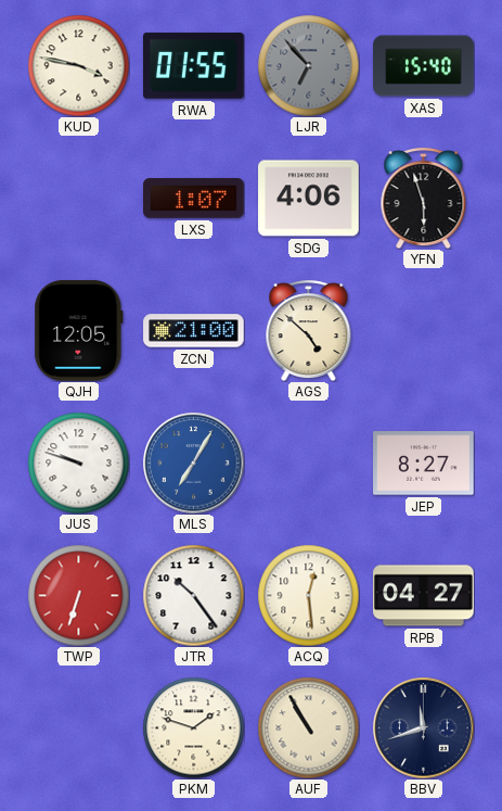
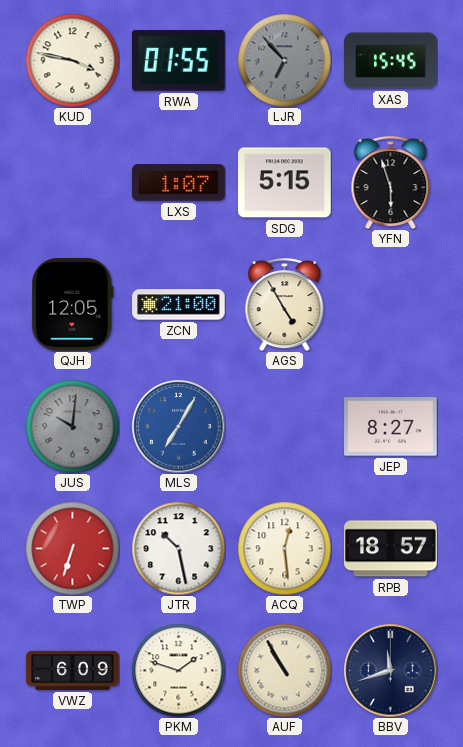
XAS: 15:40 -> 15:45 (391, 61)
SDG: 4:06 -> 5:15 (285, 183)
AGS: 4:52 -> 4:55 (285, 304)
JUS: 9:48 -> 10:01 (72, 426)
JUS dial: white -> grey (72, 426)
JTR: 10:24 -> 10:28 (178, 548)
RPB: 04:27 -> 18:57 (391, 549)
VWZ: none -> 6:09 (73, 670)
